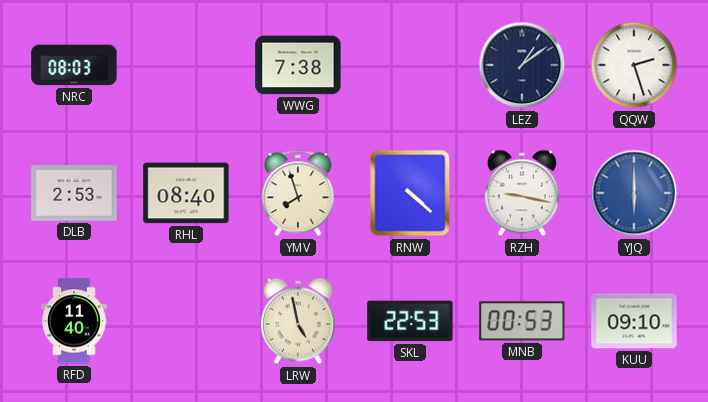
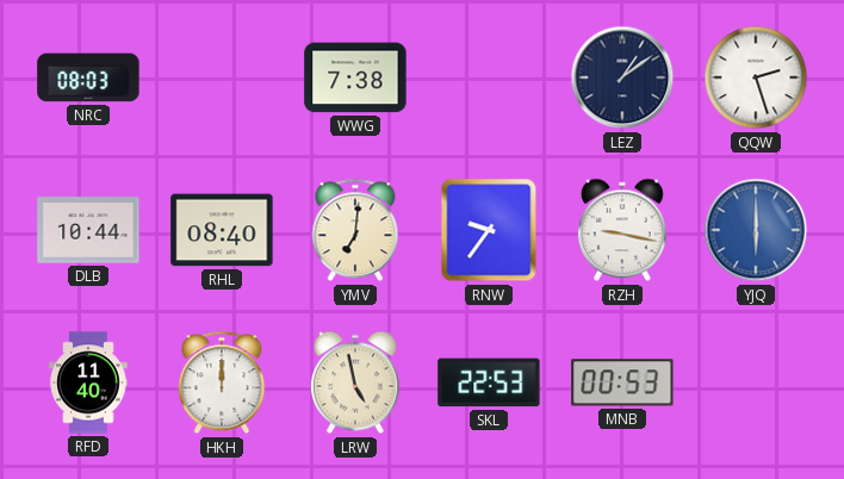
DLB: 2:53 -> 10:44 (88, 230)
YMV: 7:57 -> 7:01 (355, 230)
RNW: 4:22 -> 9:36 (489, 230)
HKH: none -> 12:00 (222, 382)
KUU: 09:10 -> none (634, 321)
